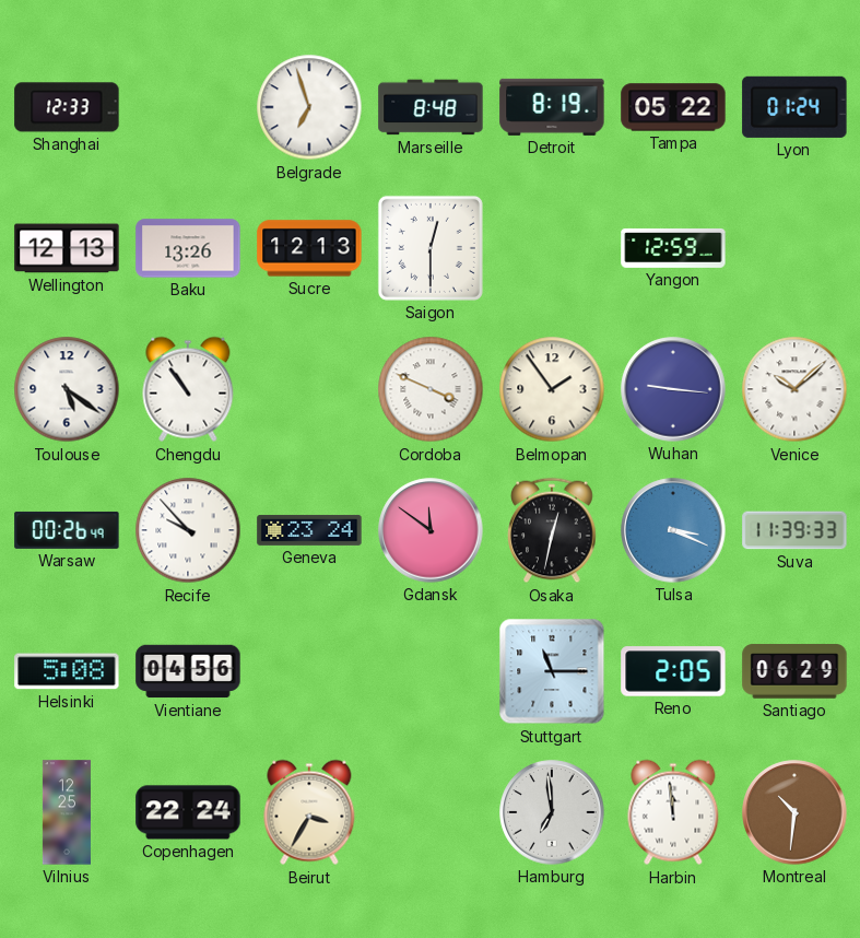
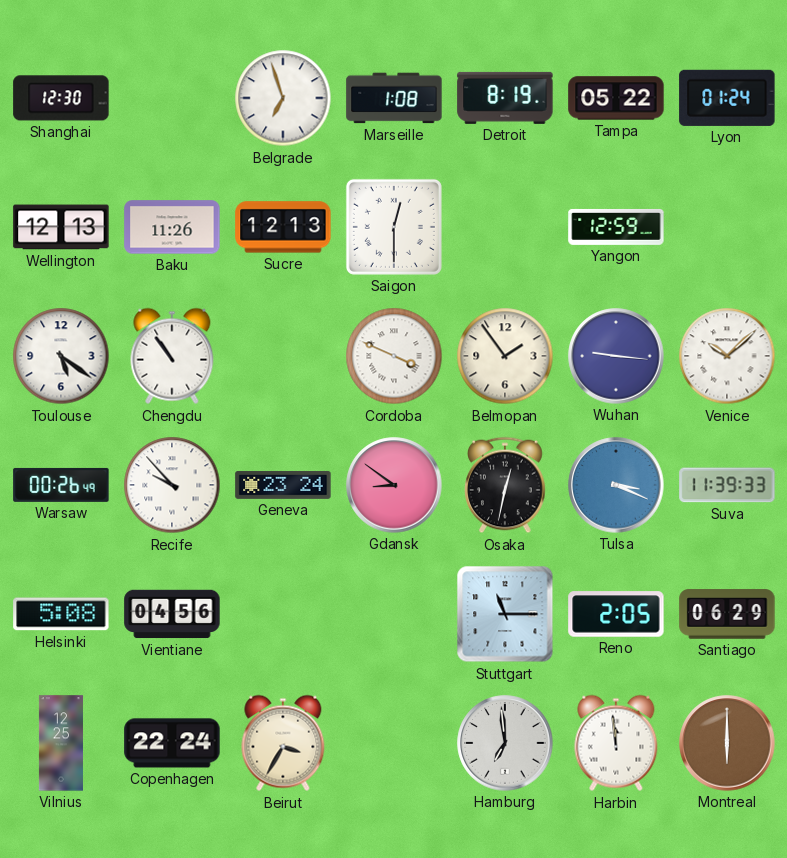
Shanghai: 12:33 -> 12:30 (61, 98)
Marseille: 8:48 -> 1:08 (394, 98)
Baku: 13:26 -> 11:26 (172, 227)
Gdansk: 11:51 -> 8:51 (394, 485)
Montreal: 10:31 -> 6:00 (727, 743)
